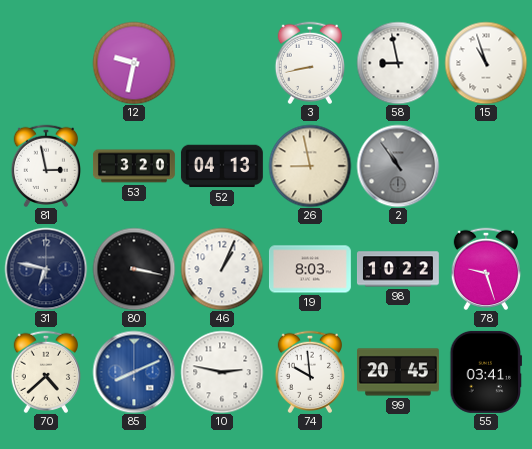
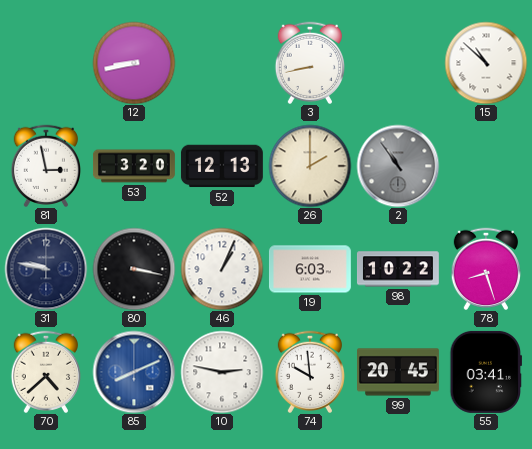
12: 9:32 -> 8:43 (134, 63)
58: 8:58 -> none (398, 63)
15: 10:57 -> 10:52 (486, 63)
52: 04:13 -> 12:13 (222, 166)
26: 8:58 -> 2:00 (310, 166)
31: 6:47 -> 9:47 (46, 269)
19: 8:03 -> 6:03 (310, 269)
78: 9:27 -> 8:27 (485, 269)
